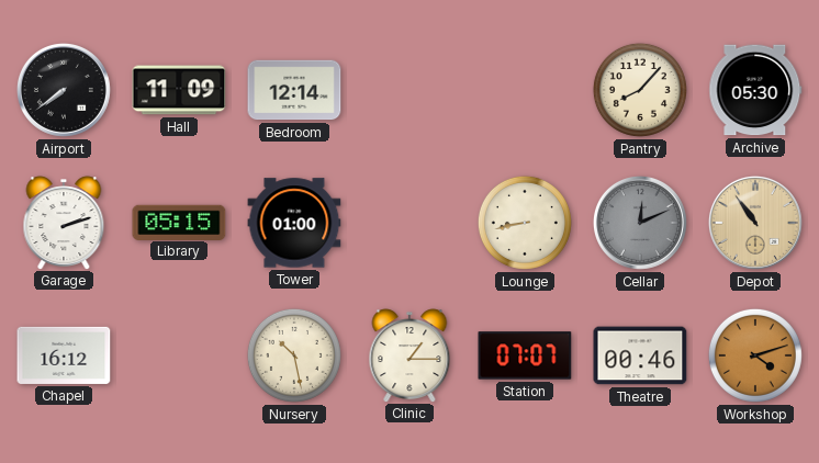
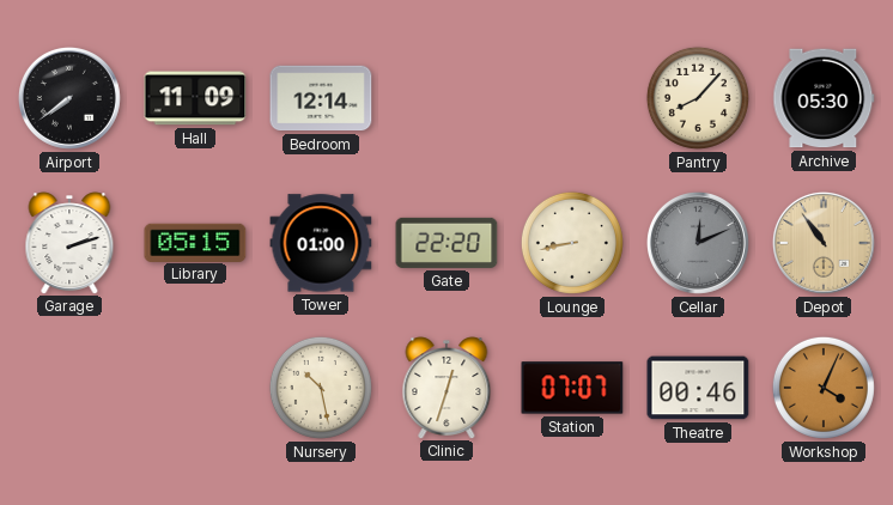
Gate: none -> 22:20 (446, 243)
Chapel: 16:12 -> none (64, 355)
Clinic: 1:15 -> 12:33 (446, 388)
Workshop: 4:12 -> 4:04 (824, 388)
